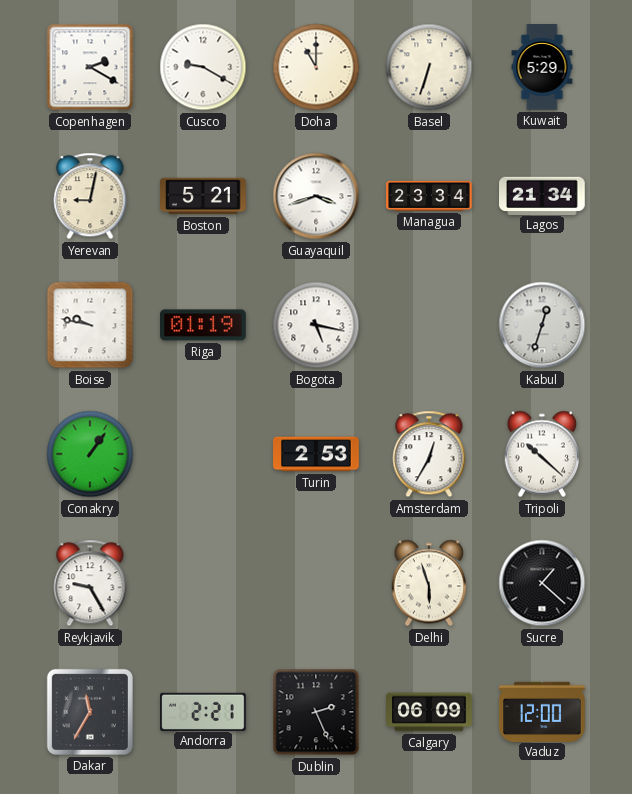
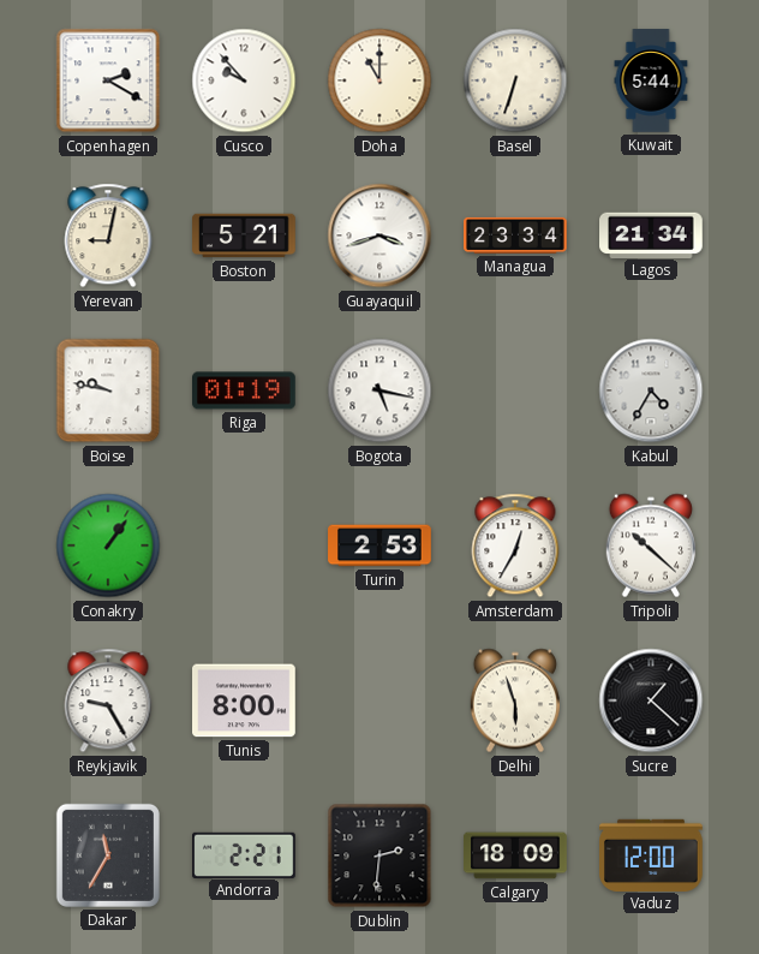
Cusco: 9:20 -> 9:53 (244, 81)
Kuwait: 5:29 -> 5:44 (651, 81)
Kabul: 12:33 -> 4:35 (651, 390)
Tunis: none -> 8:00 (244, 700)
Dublin: 2:26 -> 2:31 (379, 855)
Calgary: 06:09 -> 18:09 (515, 855)
